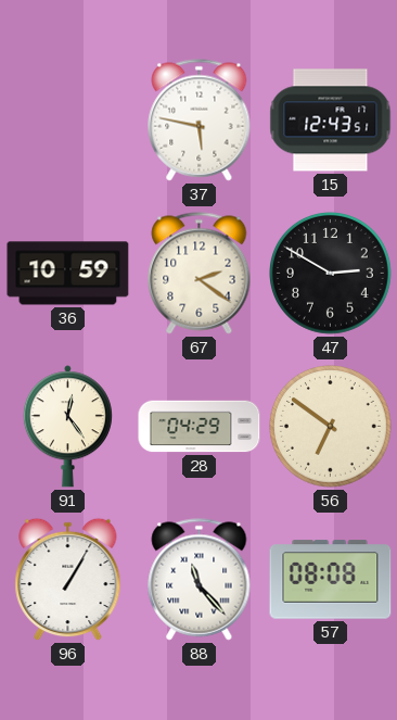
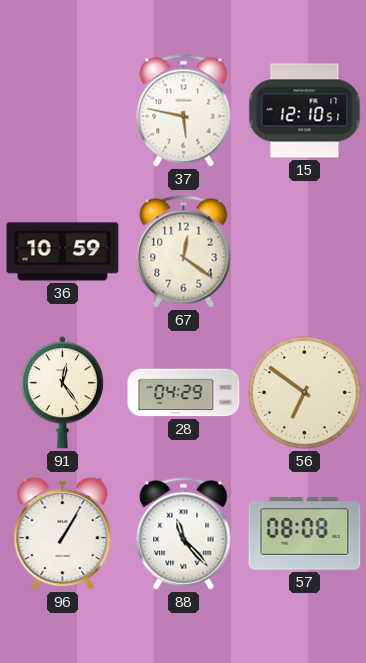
15: 12:43 -> 12:10 (305, 111)
67: 2:21 -> 12:21 (184, 252)
47: 2:50 -> none (331, 274)
